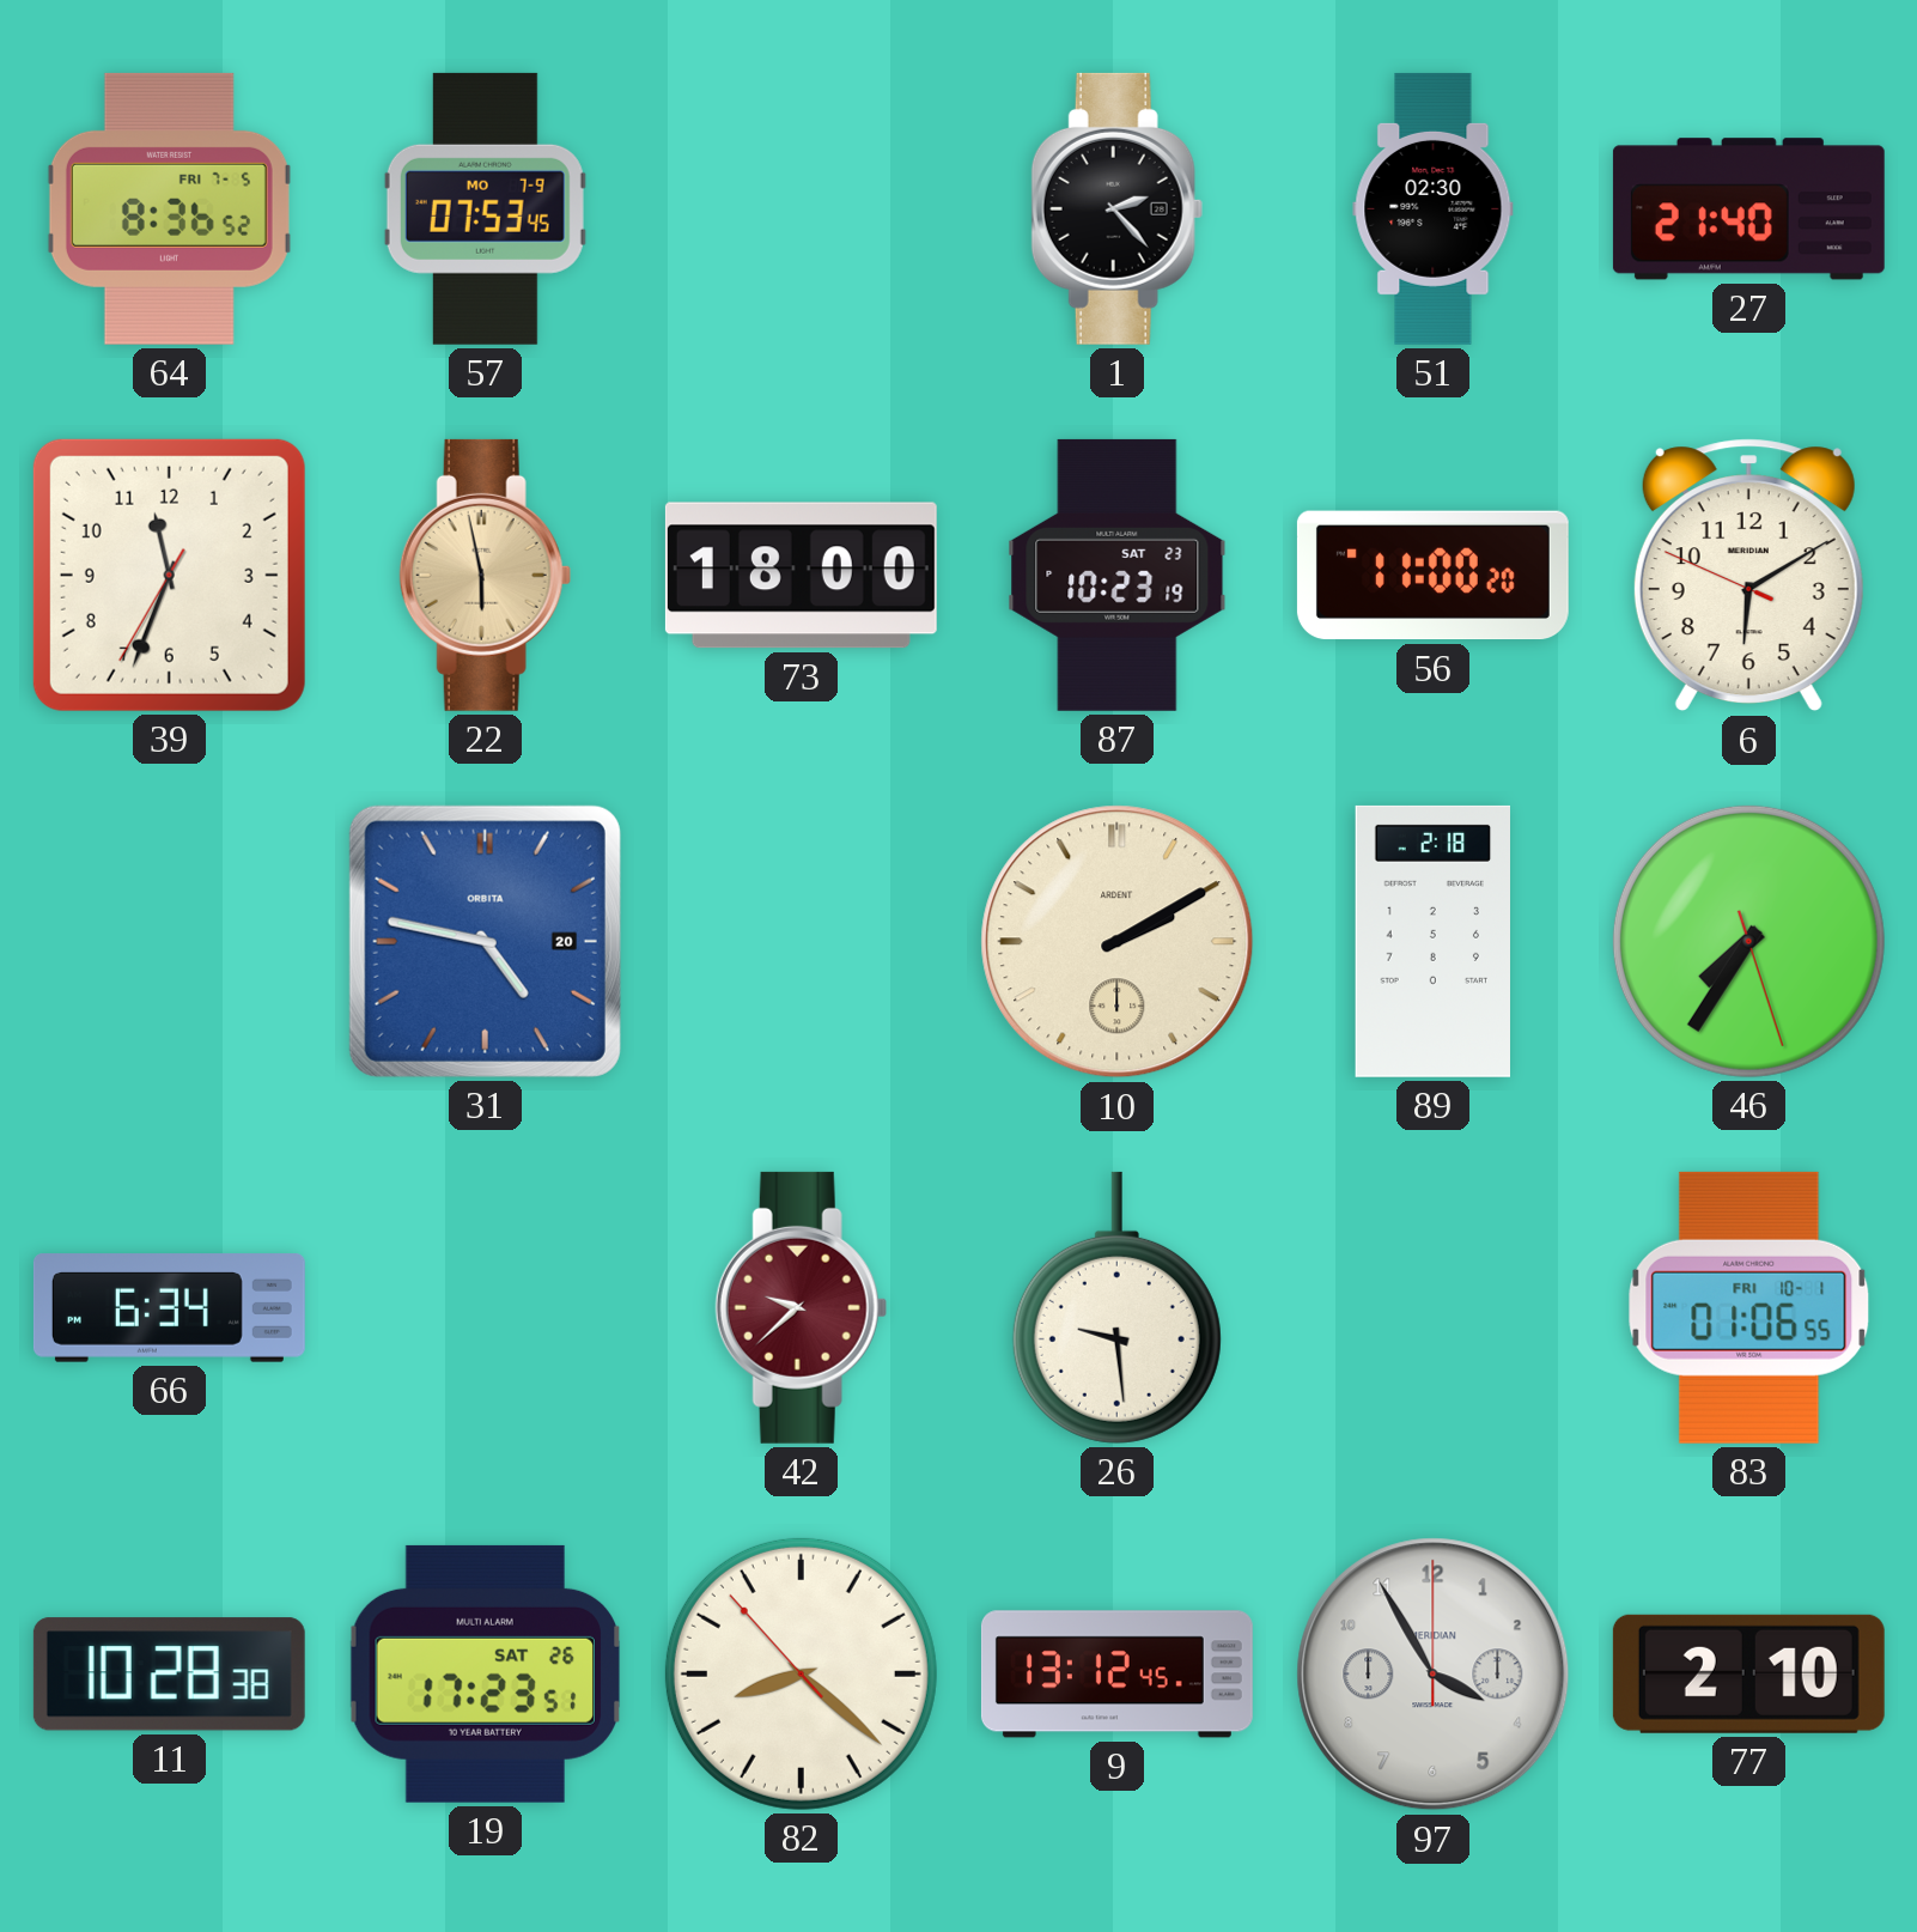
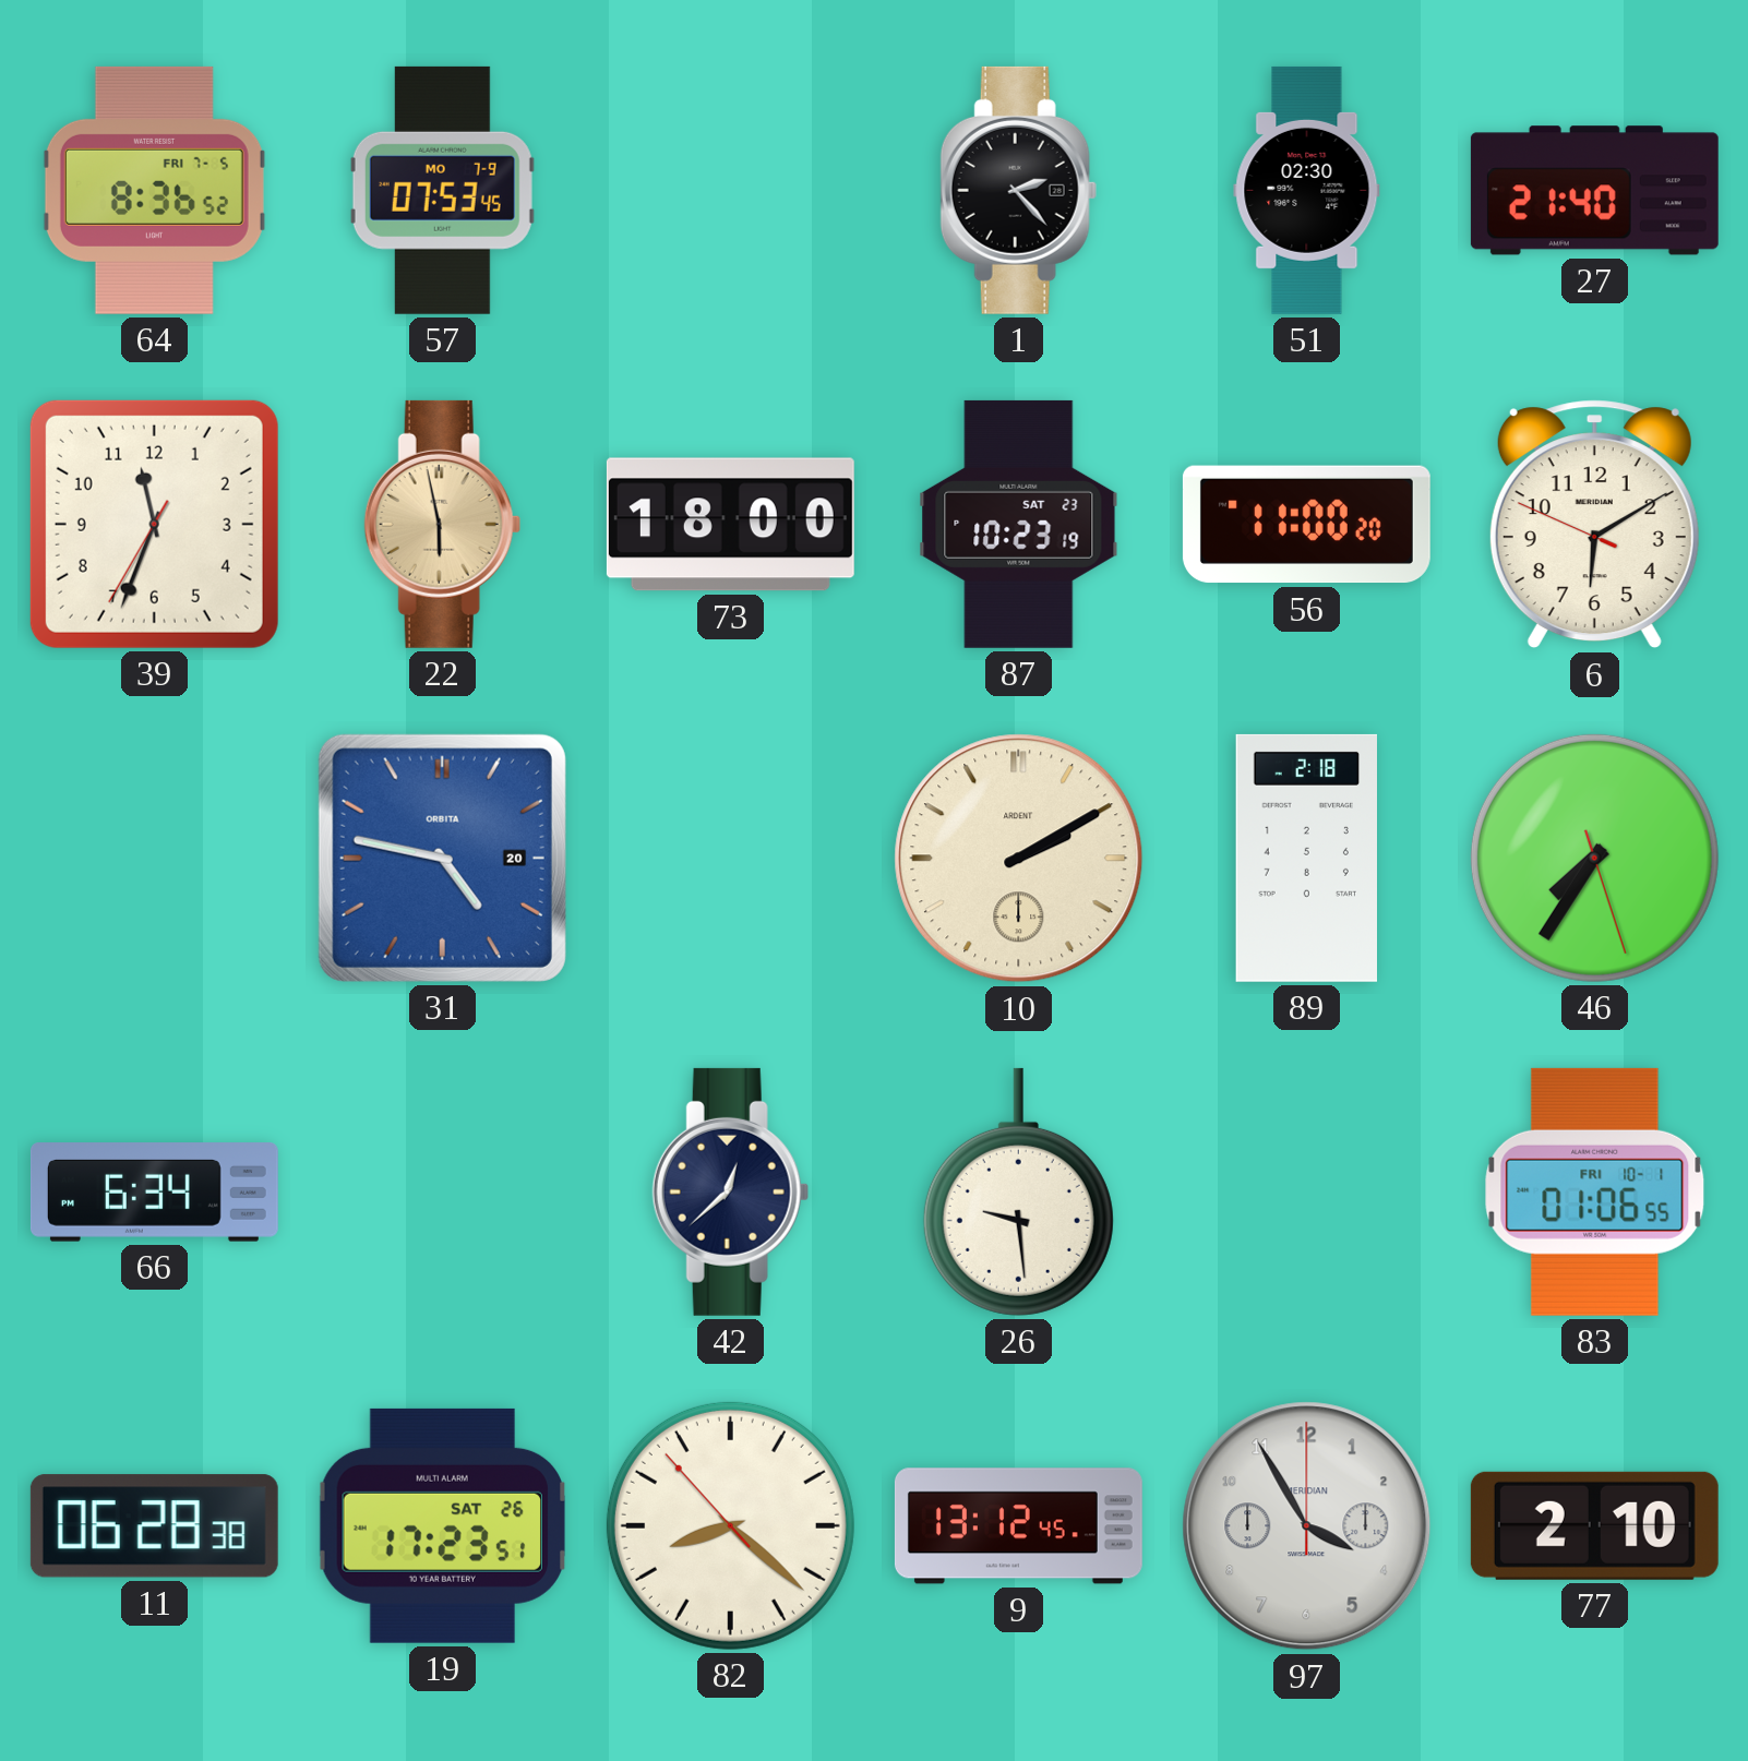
42: 9:38 -> 12:38 (730, 1191)
42 dial: burgundy -> navy (730, 1191)
11: 10:28 -> 06:28 (154, 1526)
